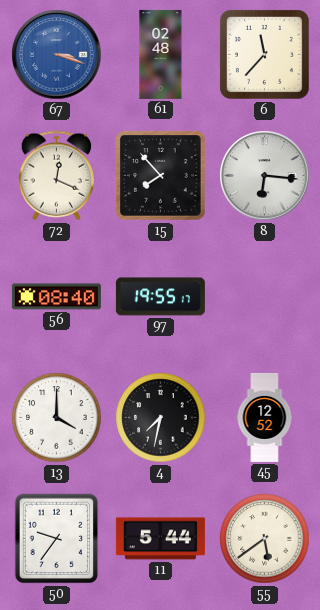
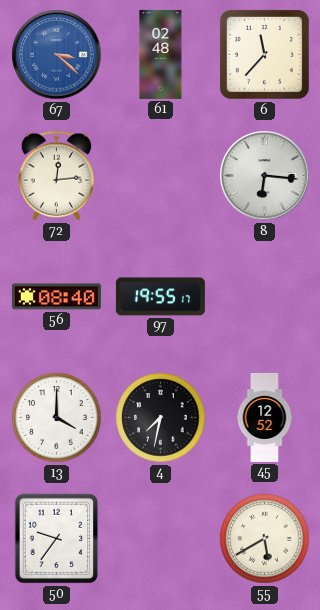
67: 3:18 -> 3:22 (57, 55)
72: 12:19 -> 12:14 (56, 176)
15: 7:53 -> none (161, 176)
11: 5:44 -> none (160, 539)
55: 5:39 -> 5:40 (265, 539)
